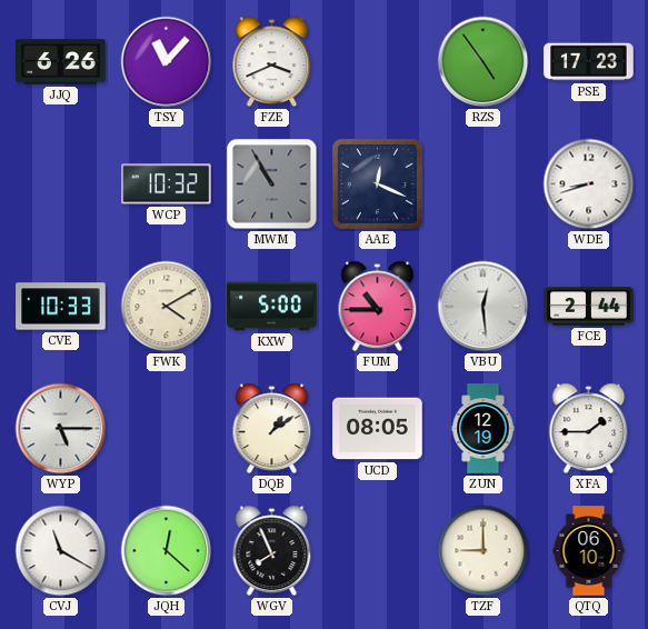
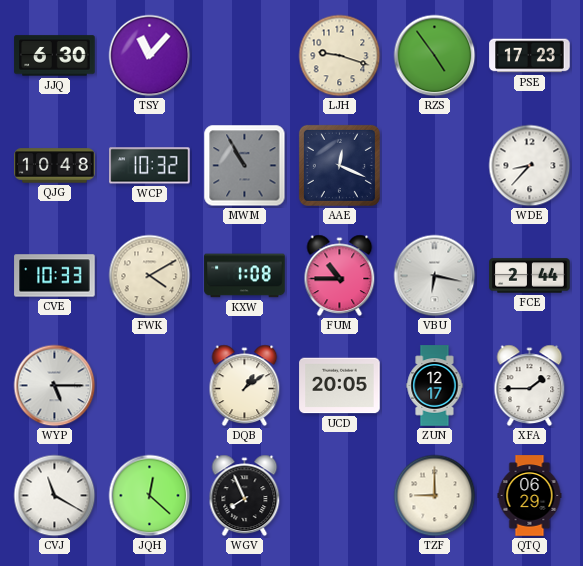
JJQ: 6:26 -> 6:30 (55, 56)
FZE: 3:41 -> none (272, 62)
LJH: none -> 9:18 (340, 56)
QJG: none -> 10:48 (55, 166)
WDE: 8:42 -> 8:37 (530, 166)
KXW: 5:00 -> 1:08 (245, 276)
VBU: 12:29 -> 6:17 (435, 276)
UCD: 08:05 -> 20:05 (340, 386)
ZUN: 12:19 -> 12:17 (435, 386)
QTQ: 06:10 -> 06:29 (530, 496)
